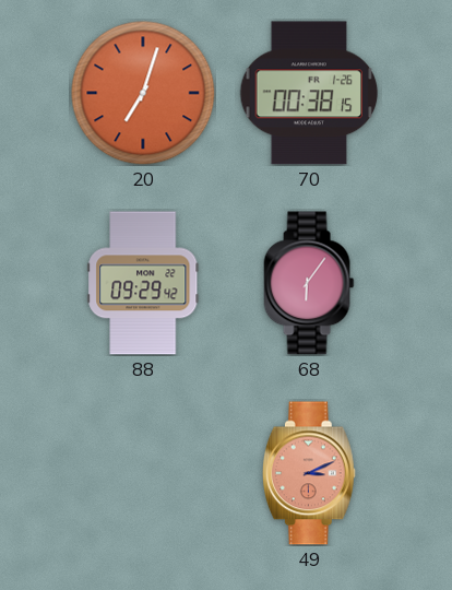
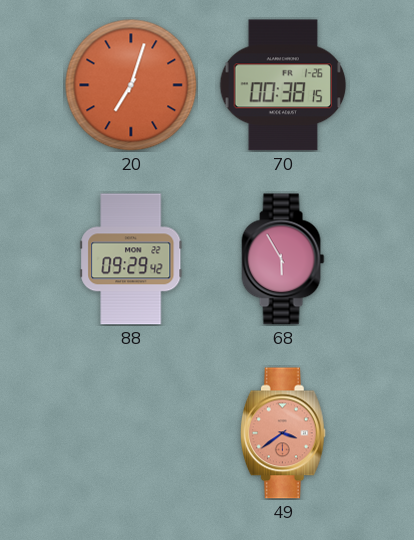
68: 6:06 -> 5:55 (283, 259)
49: 3:11 -> 3:39 (283, 433)
